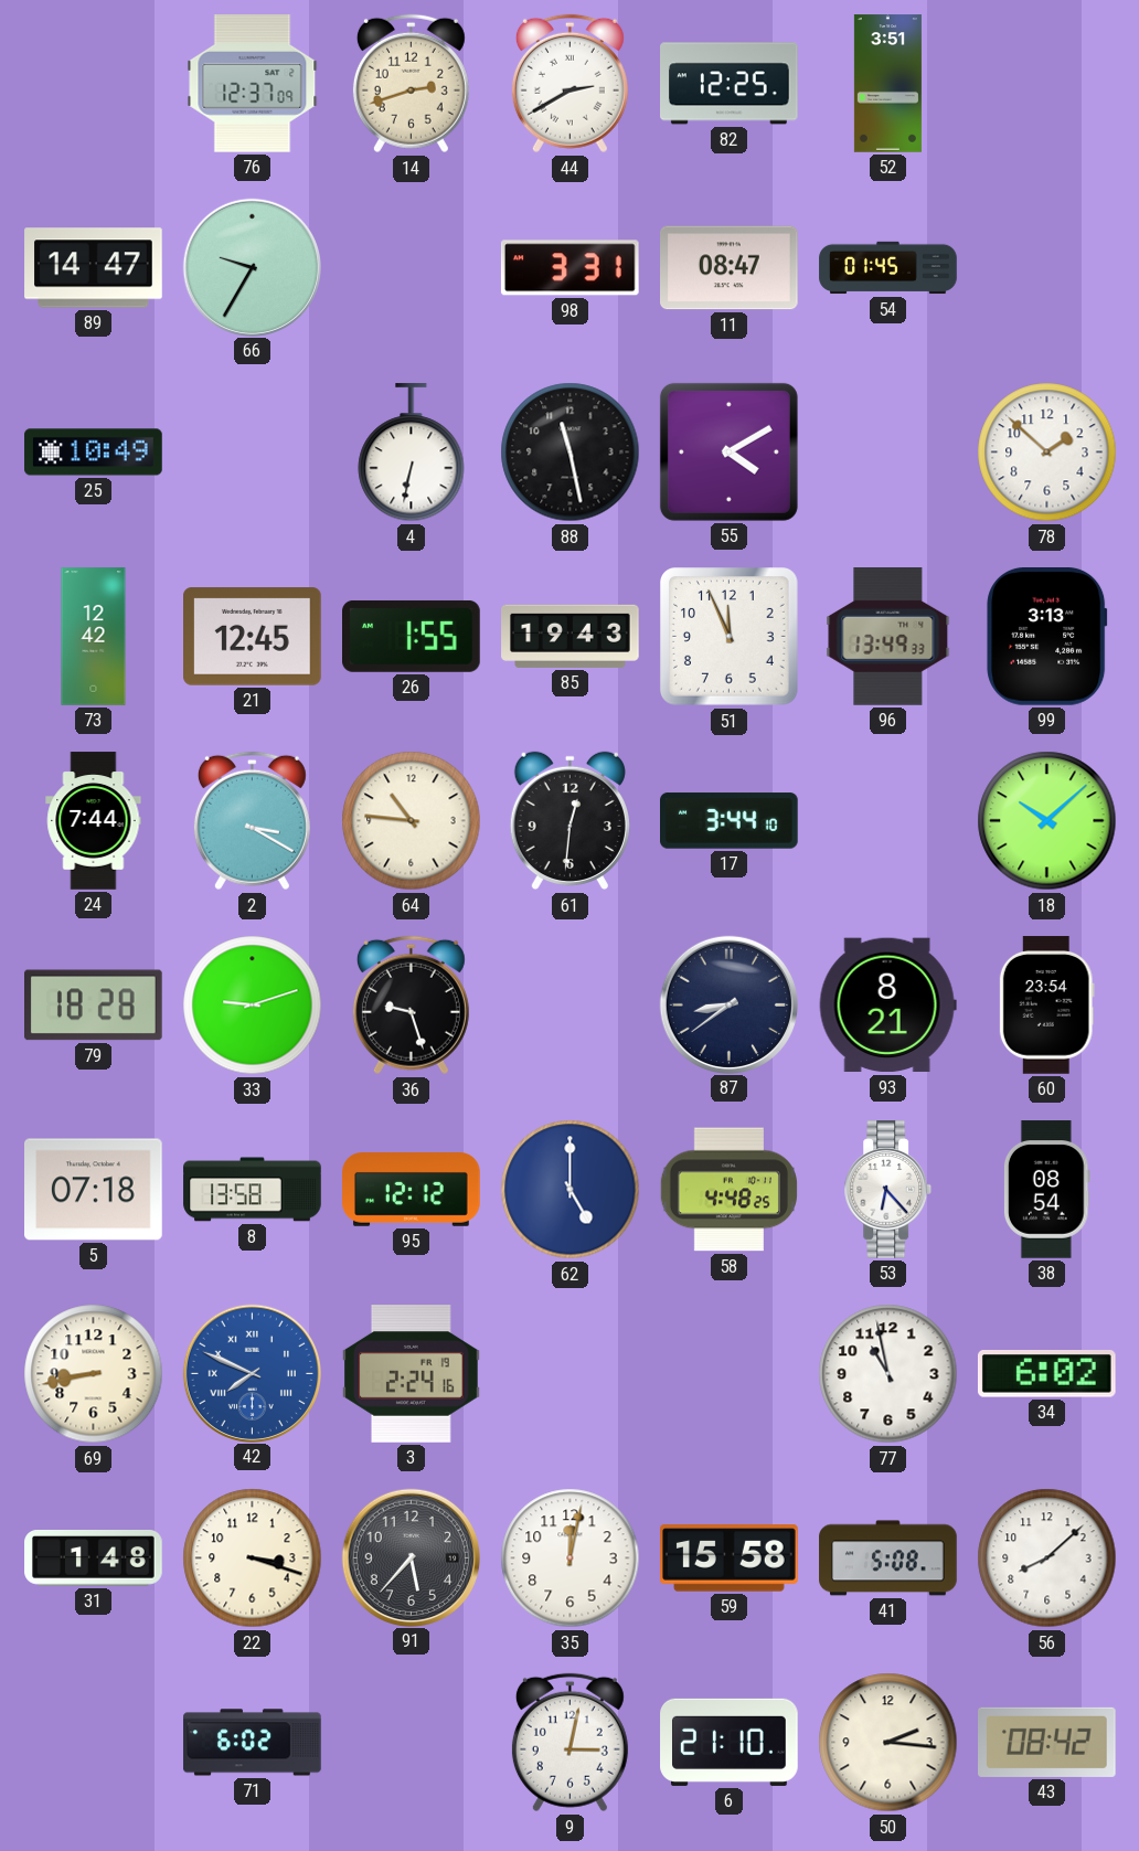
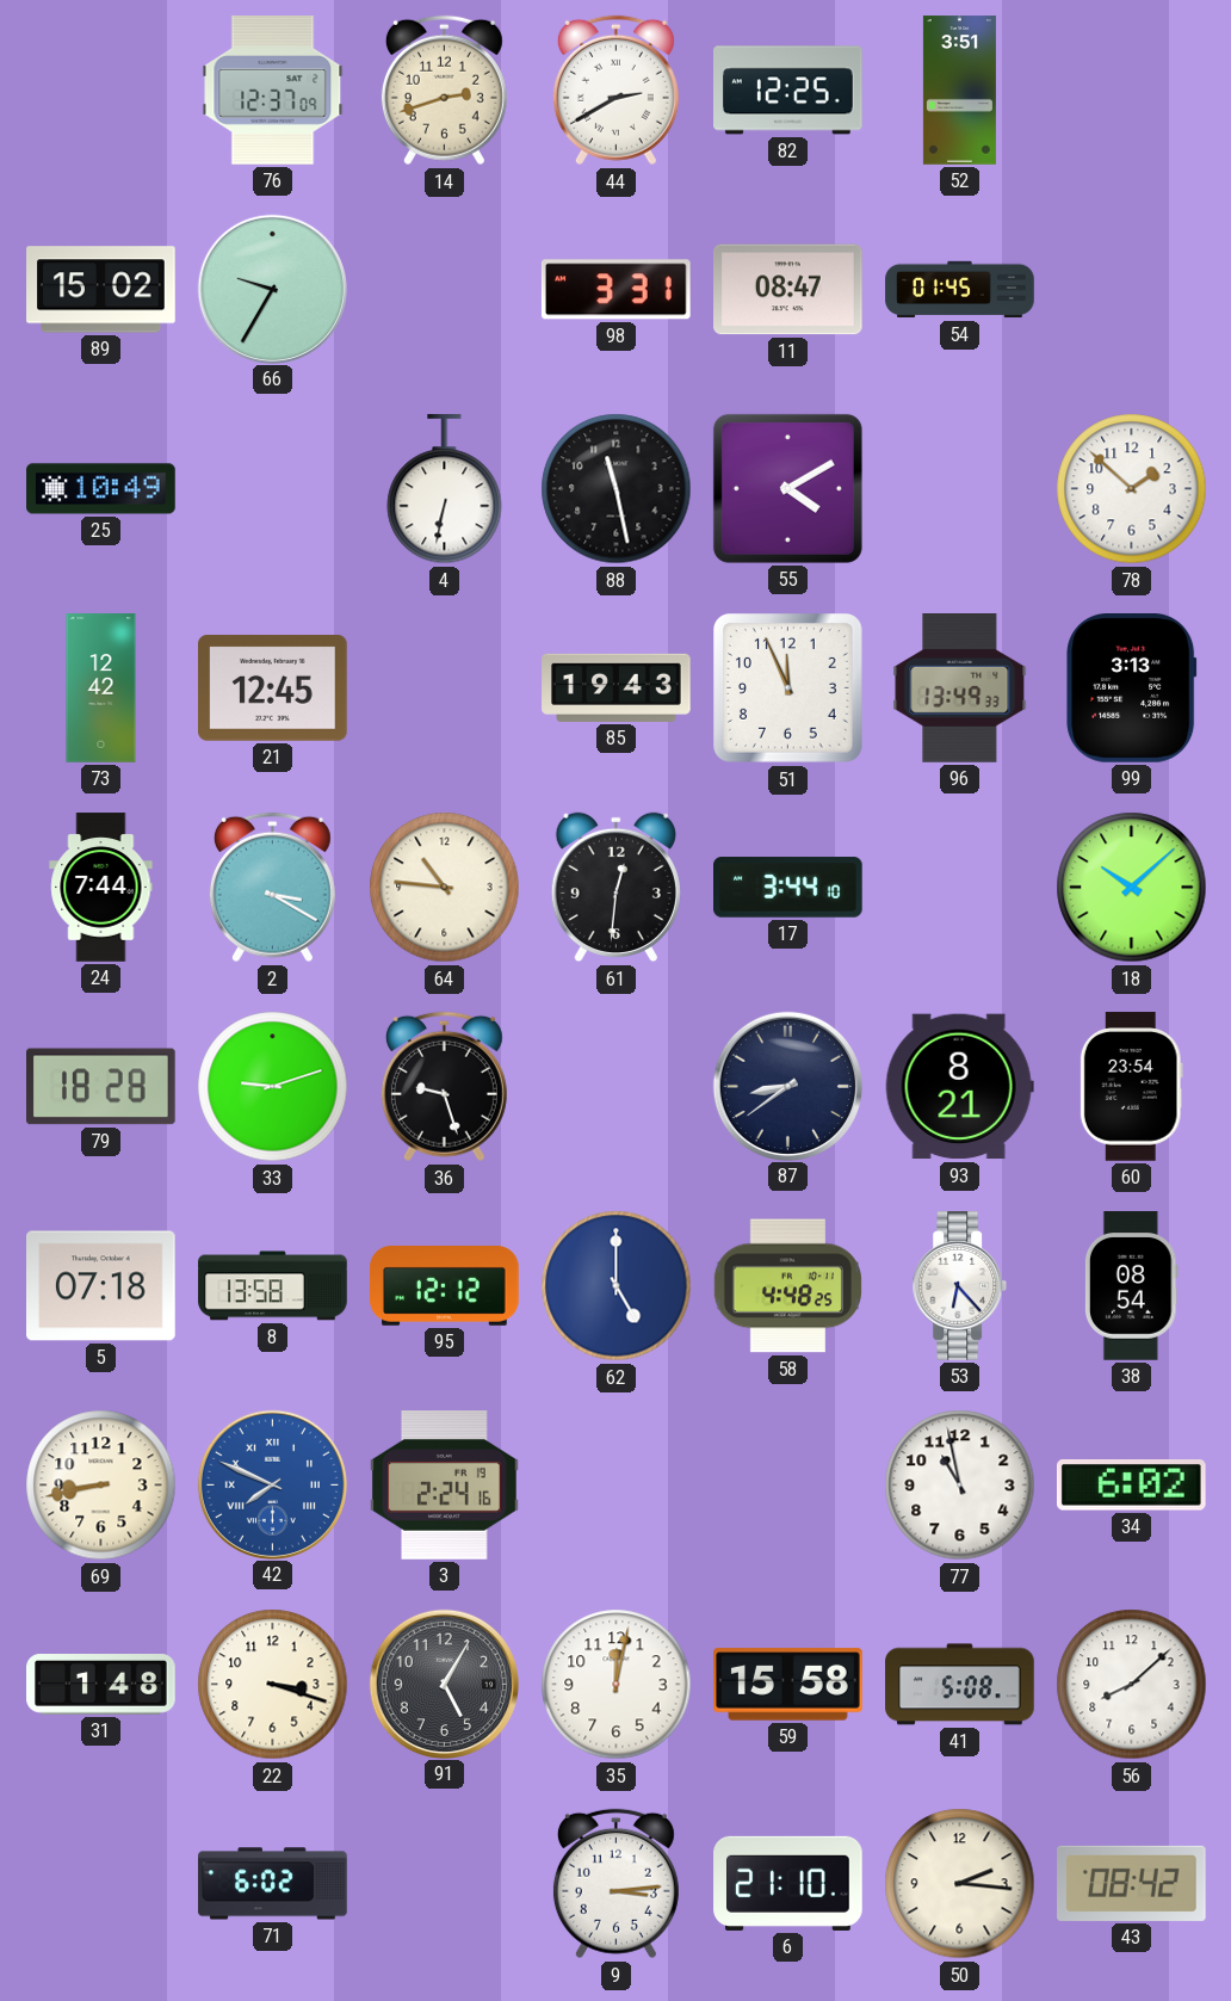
89: 14:47 -> 15:02 (101, 290)
26: 1:55 -> none (412, 637)
91: 5:37 -> 5:05 (444, 1684)
9: 3:02 -> 3:14 (615, 1884)
